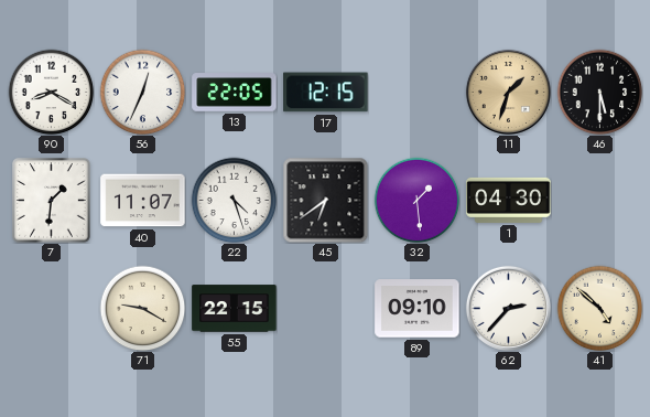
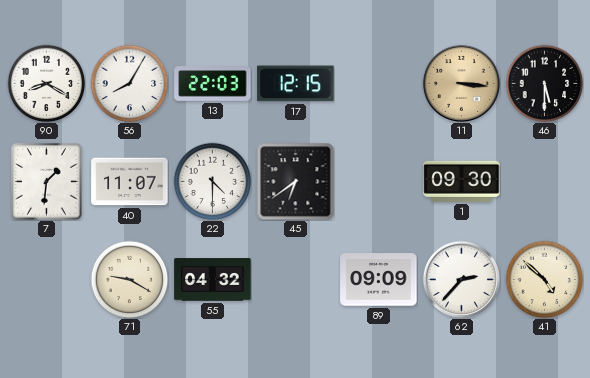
56: 12:34 -> 8:05 (129, 83)
13: 22:05 -> 22:03 (213, 84)
11: 1:33 -> 3:16 (461, 83)
22: 4:27 -> 4:30 (212, 181)
32: 1:29 -> none (416, 200)
1: 04:30 -> 09:30 (462, 181)
55: 22:15 -> 04:32 (213, 280)
89: 09:10 -> 09:09 (379, 280)
